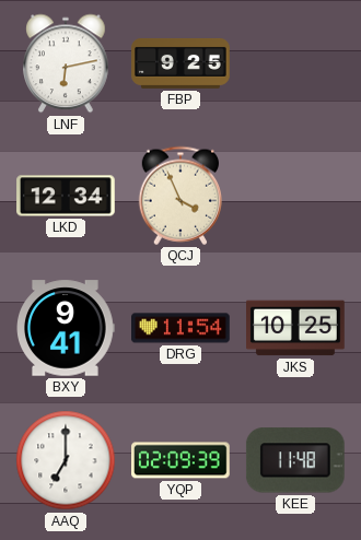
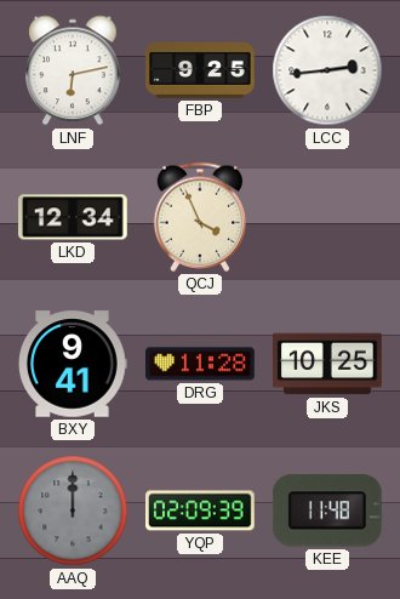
LCC: none -> 2:44 (327, 70)
DRG: 11:54 -> 11:28 (201, 364)
AAQ: 7:00 -> 12:00 (73, 510)
AAQ dial: white -> grey (73, 510)
